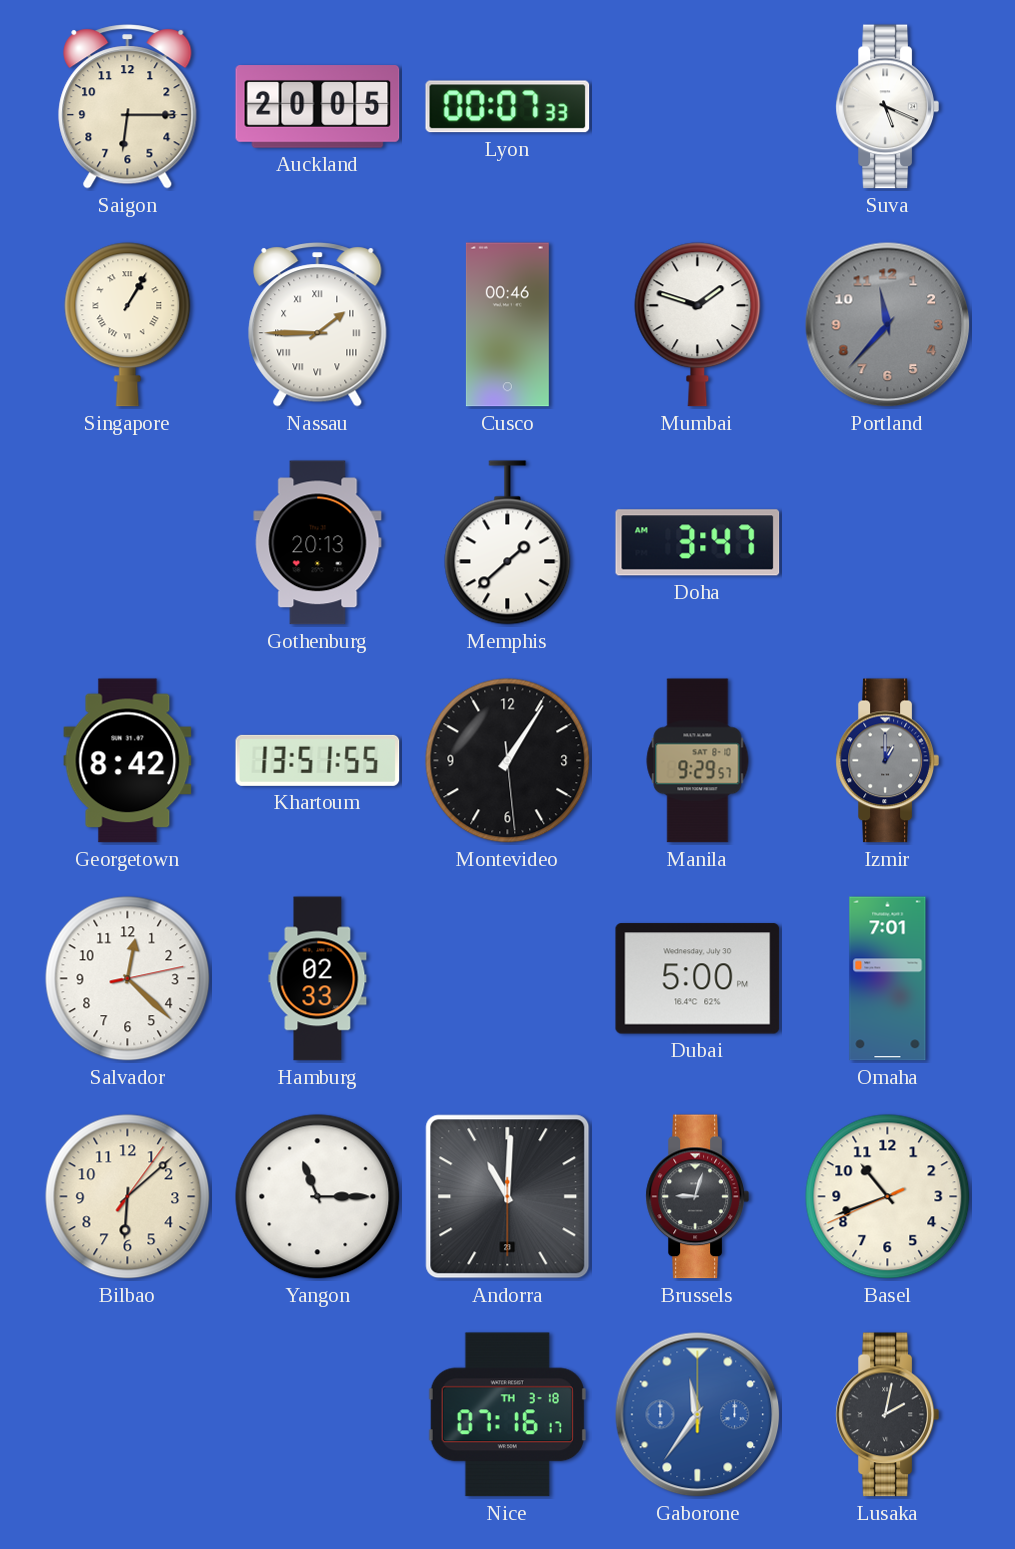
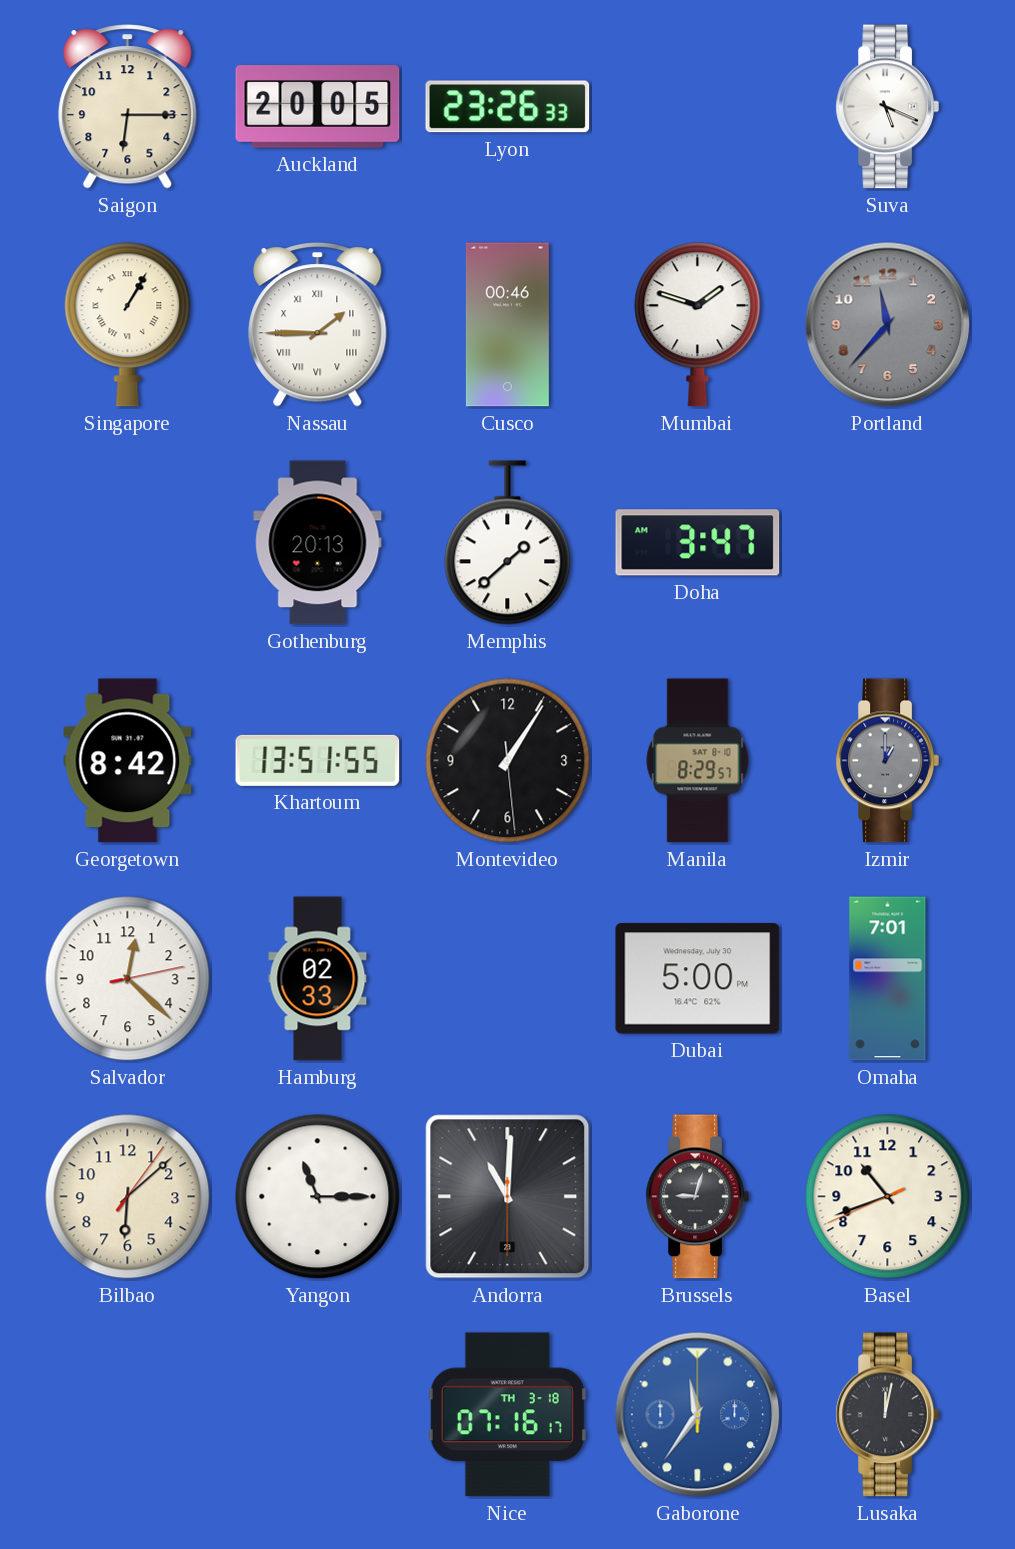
Lyon: 00:07 -> 23:26 (508, 107)
Manila: 9:29 -> 8:29 (698, 761)
Lusaka: 2:02 -> 12:02 (887, 1415)
